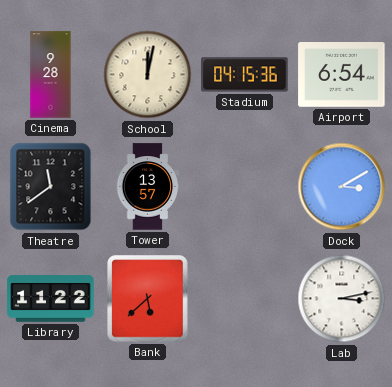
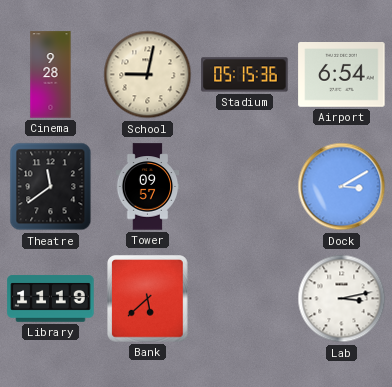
School: 12:02 -> 9:02 (148, 75)
Stadium: 04:15 -> 05:15 (245, 75)
Tower: 13:57 -> 09:57 (148, 187)
Library: 11:22 -> 11:19 (51, 299)
